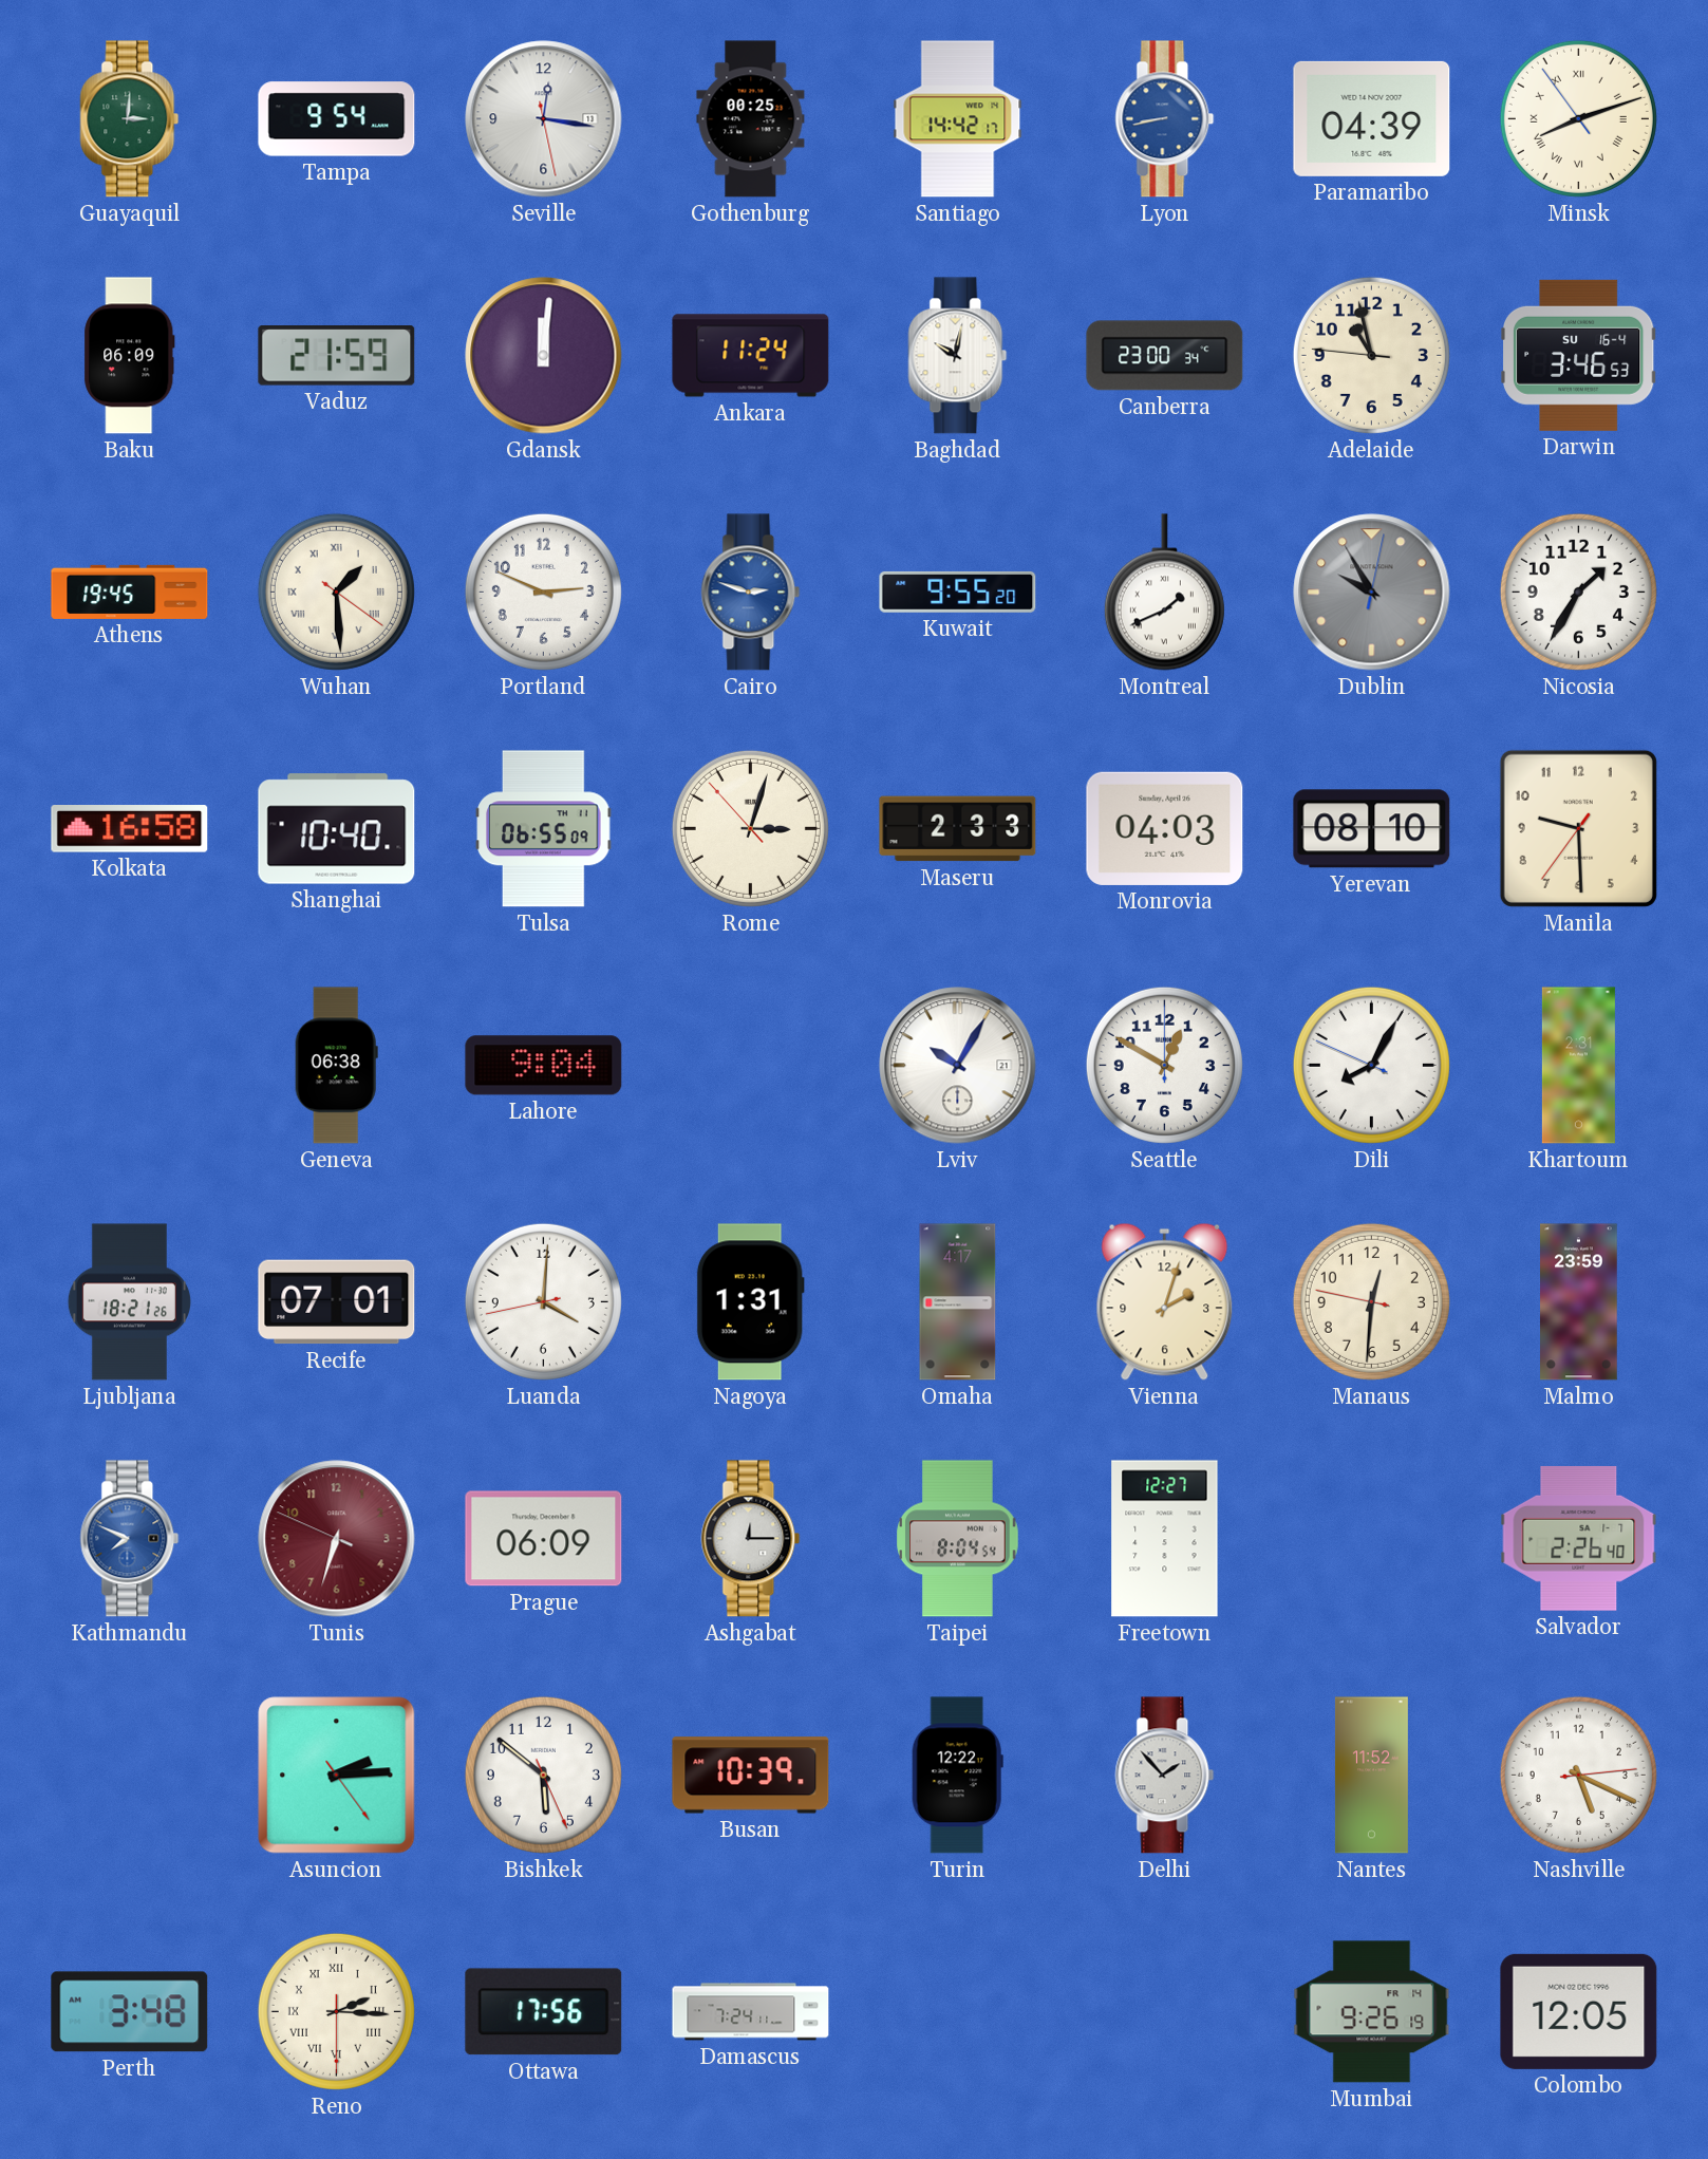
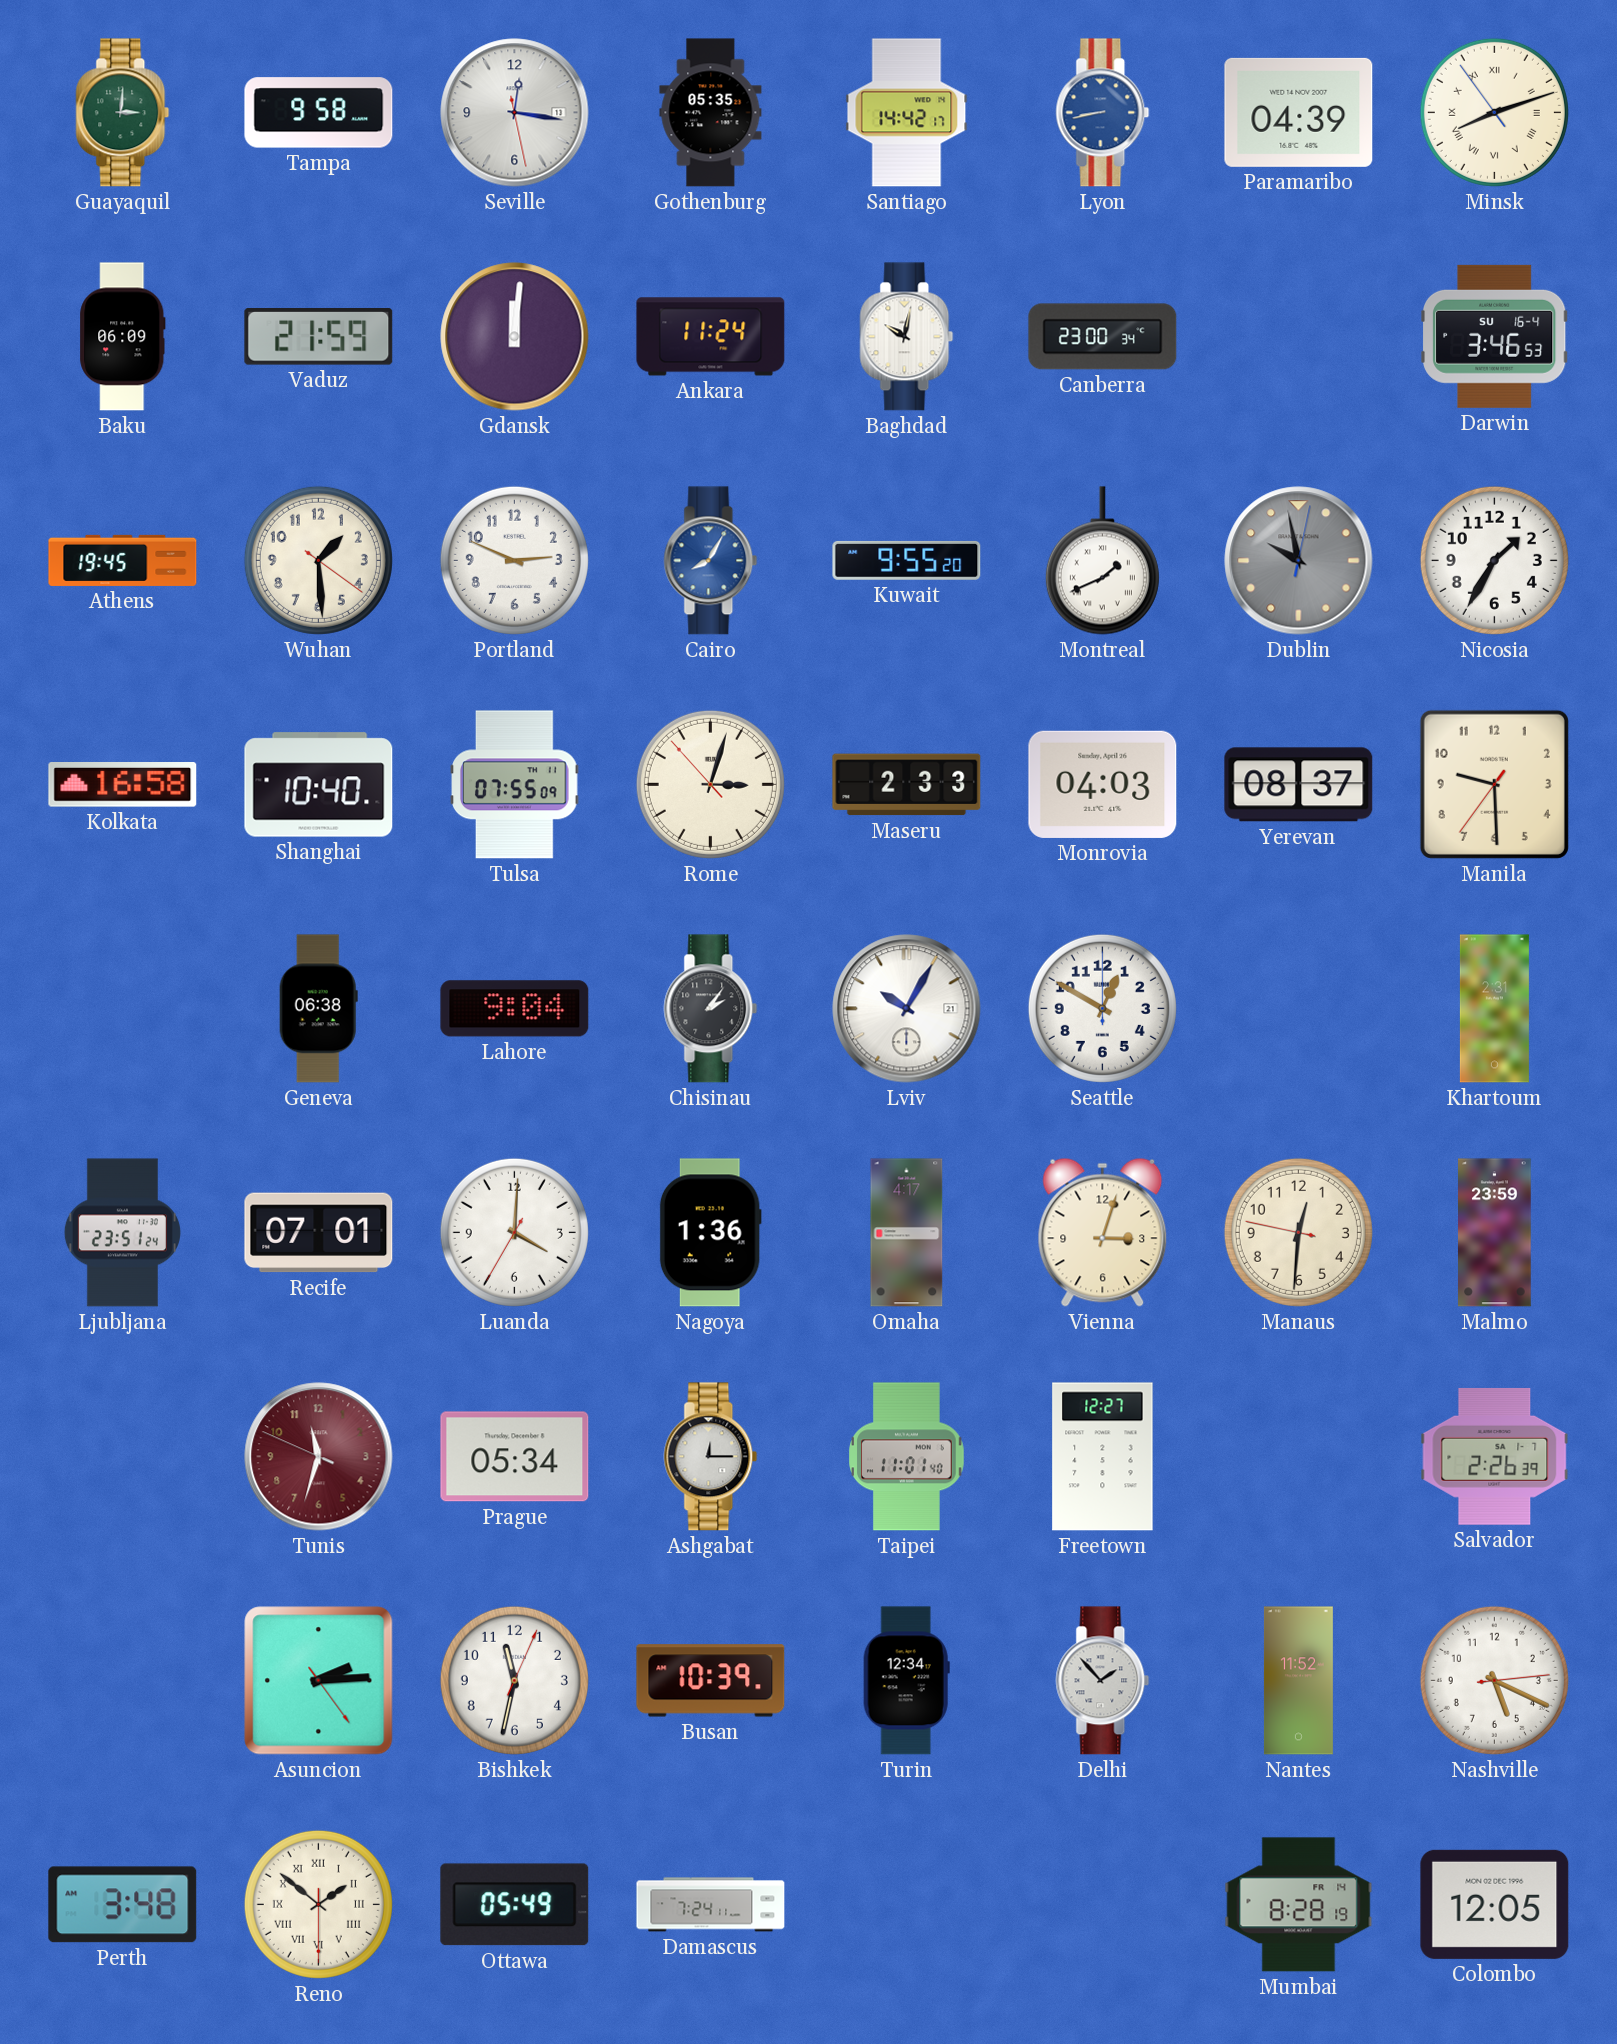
Tampa: 9:54 -> 9:58 (319, 113)
Gothenburg: 00:25 -> 05:35 (711, 113)
Adelaide: 10:57 -> none (1371, 355)
Wuhan numerals: Roman -> Arabic (318, 560)
Cairo: 2:48 -> 8:05 (711, 561)
Dublin: 9:55 -> 9:58 (1299, 561)
Tulsa: 06:55 -> 07:55 (515, 785)
Yerevan: 08:10 -> 08:37 (1299, 785)
Chisinau: none -> 2:06 (711, 1009)
Dili: 8:04 -> none (1371, 1065)
Ljubljana: 18:21 -> 23:51 (122, 1233)
Luanda: 4:00:43 -> 4:00:35 (514, 1232)
Nagoya: 1:31 -> 1:36 (710, 1233)
Vienna: 2:03 -> 3:03 (1103, 1232)
Kathmandu: 7:49 -> none (130, 1539)
Tunis: 6:32 -> 11:32 (319, 1457)
Prague: 06:09 -> 05:34 (515, 1457)
Taipei: 8:04 -> 11:01 (907, 1457)
Salvador: 2:26:40 -> 2:26:39 (1495, 1456)
Bishkek: 5:51 -> 11:32 (514, 1680)
Turin: 12:22 -> 12:34 (906, 1681)
Reno: 2:15 -> 1:51 (318, 1904)
Ottawa: 17:56 -> 05:49 (515, 1905)
Mumbai: 9:26 -> 8:28 (1299, 1905)
